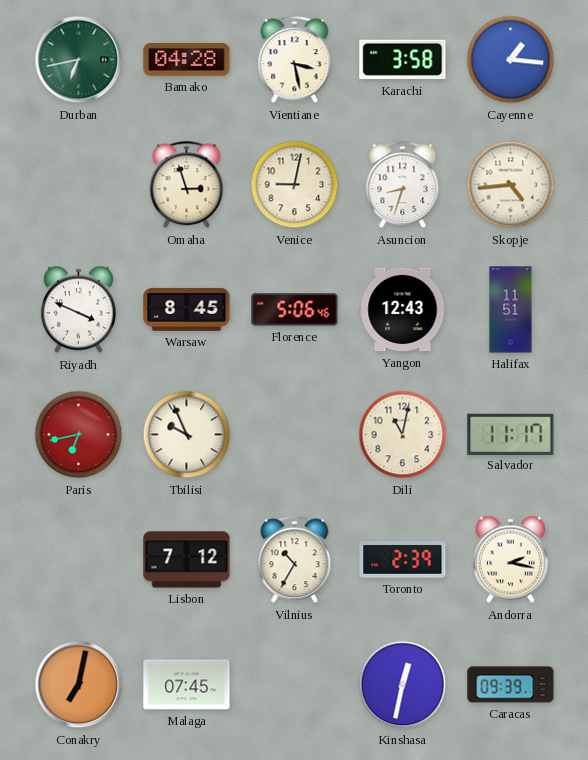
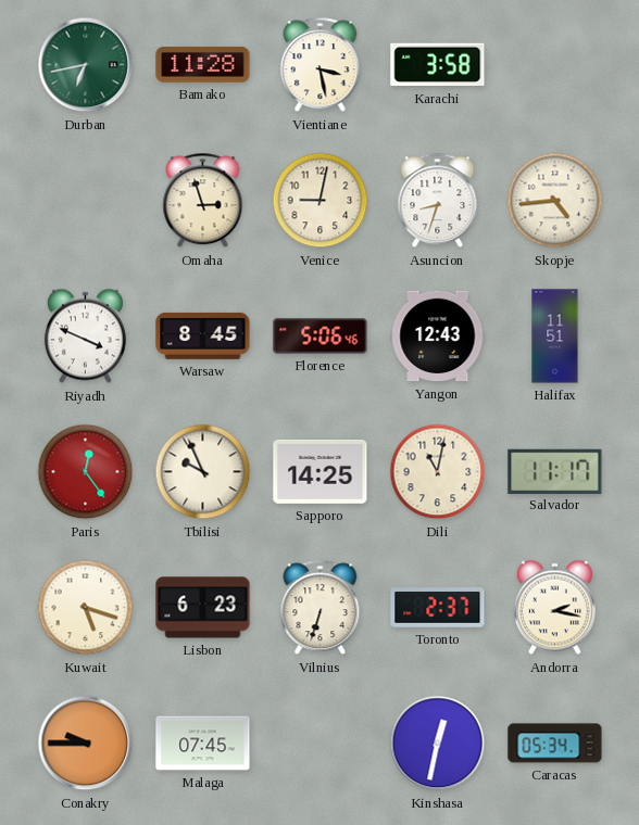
Bamako: 04:28 -> 11:28 (203, 64)
Cayenne: 1:16 -> none (511, 60)
Paris: 6:43 -> 12:24 (86, 472)
Sapporo: none -> 14:25 (321, 471)
Kuwait: none -> 5:18 (86, 608)
Lisbon: 7:12 -> 6:23 (203, 608)
Vilnius: 10:35 -> 6:33 (321, 608)
Toronto: 2:39 -> 2:37 (438, 608)
Conakry: 7:02 -> 9:45 (86, 744)
Caracas: 09:39 -> 05:34 (555, 744)
